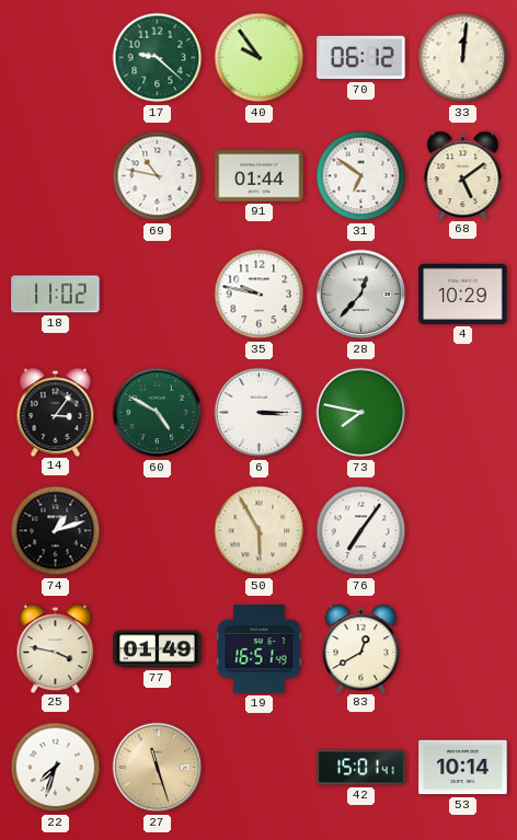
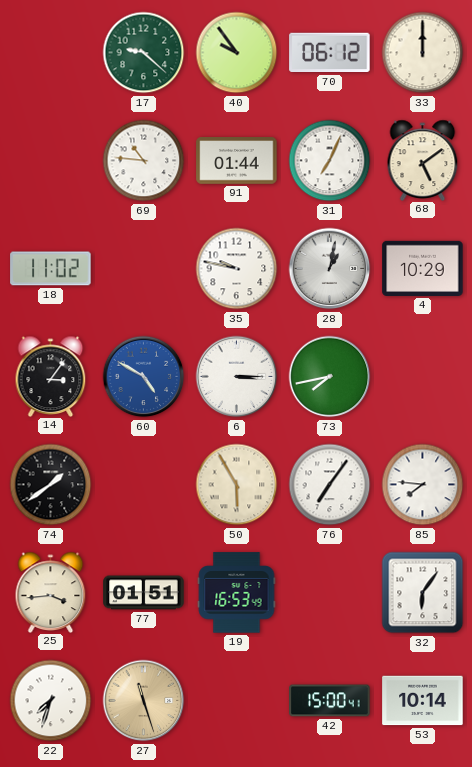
33: 12:01 -> 12:00 (423, 53)
69: 10:47 -> 10:46 (144, 161)
31: 6:51 -> 7:04 (330, 161)
28: 12:37 -> 1:02 (330, 269)
60 dial: green -> blue (144, 377)
73: 7:47 -> 7:43 (330, 377)
74: 1:12 -> 1:39 (51, 485)
85: none -> 7:46 (423, 485)
25: 3:47 -> 3:44 (51, 592)
77: 01:49 -> 01:51 (144, 593)
19: 16:51 -> 16:53 (237, 593)
83: 12:40 -> none (361, 648)
32: none -> 6:06 (423, 593)
42: 15:01 -> 15:00 (330, 701)
